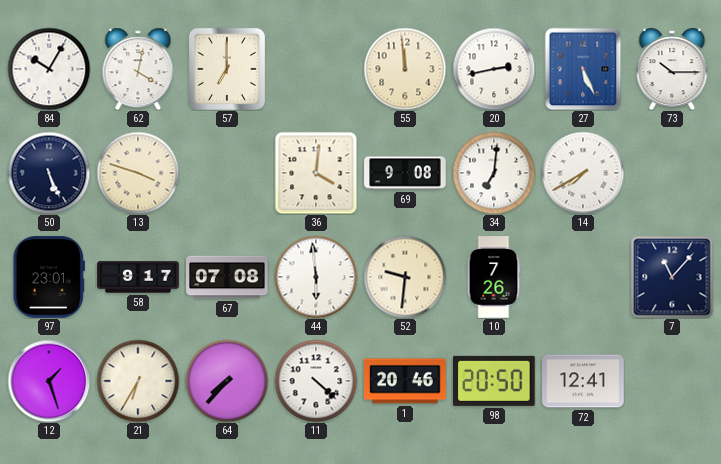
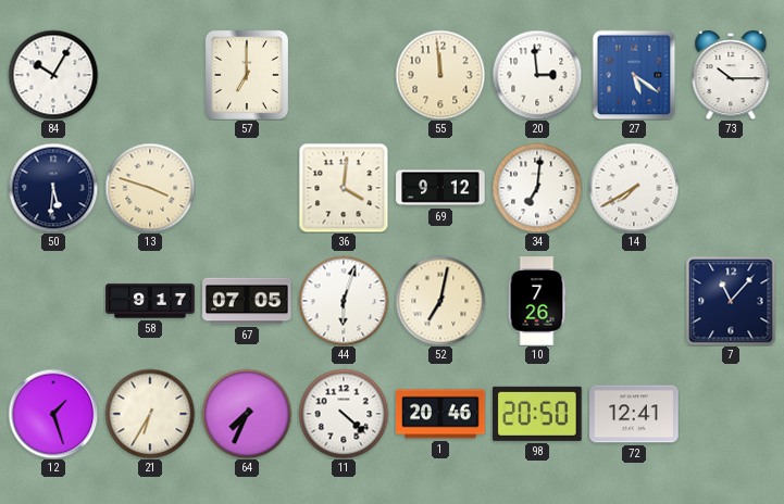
62: 4:02 -> none (138, 69)
20: 2:43 -> 2:59 (537, 75)
27: 5:26 -> 5:21 (634, 75)
50: 5:26 -> 5:31 (53, 188)
69: 9:08 -> 9:12 (440, 188)
97: 23:01 -> none (48, 277)
67: 07:08 -> 07:05 (247, 301)
44: 5:59 -> 6:03 (344, 301)
52: 9:31 -> 7:02 (440, 301)
64: 7:37 -> 7:34 (247, 414)
